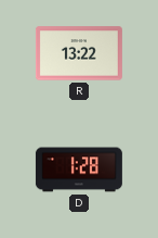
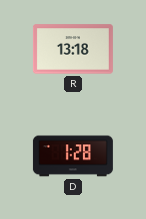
R: 13:22 -> 13:18 (73, 49)
